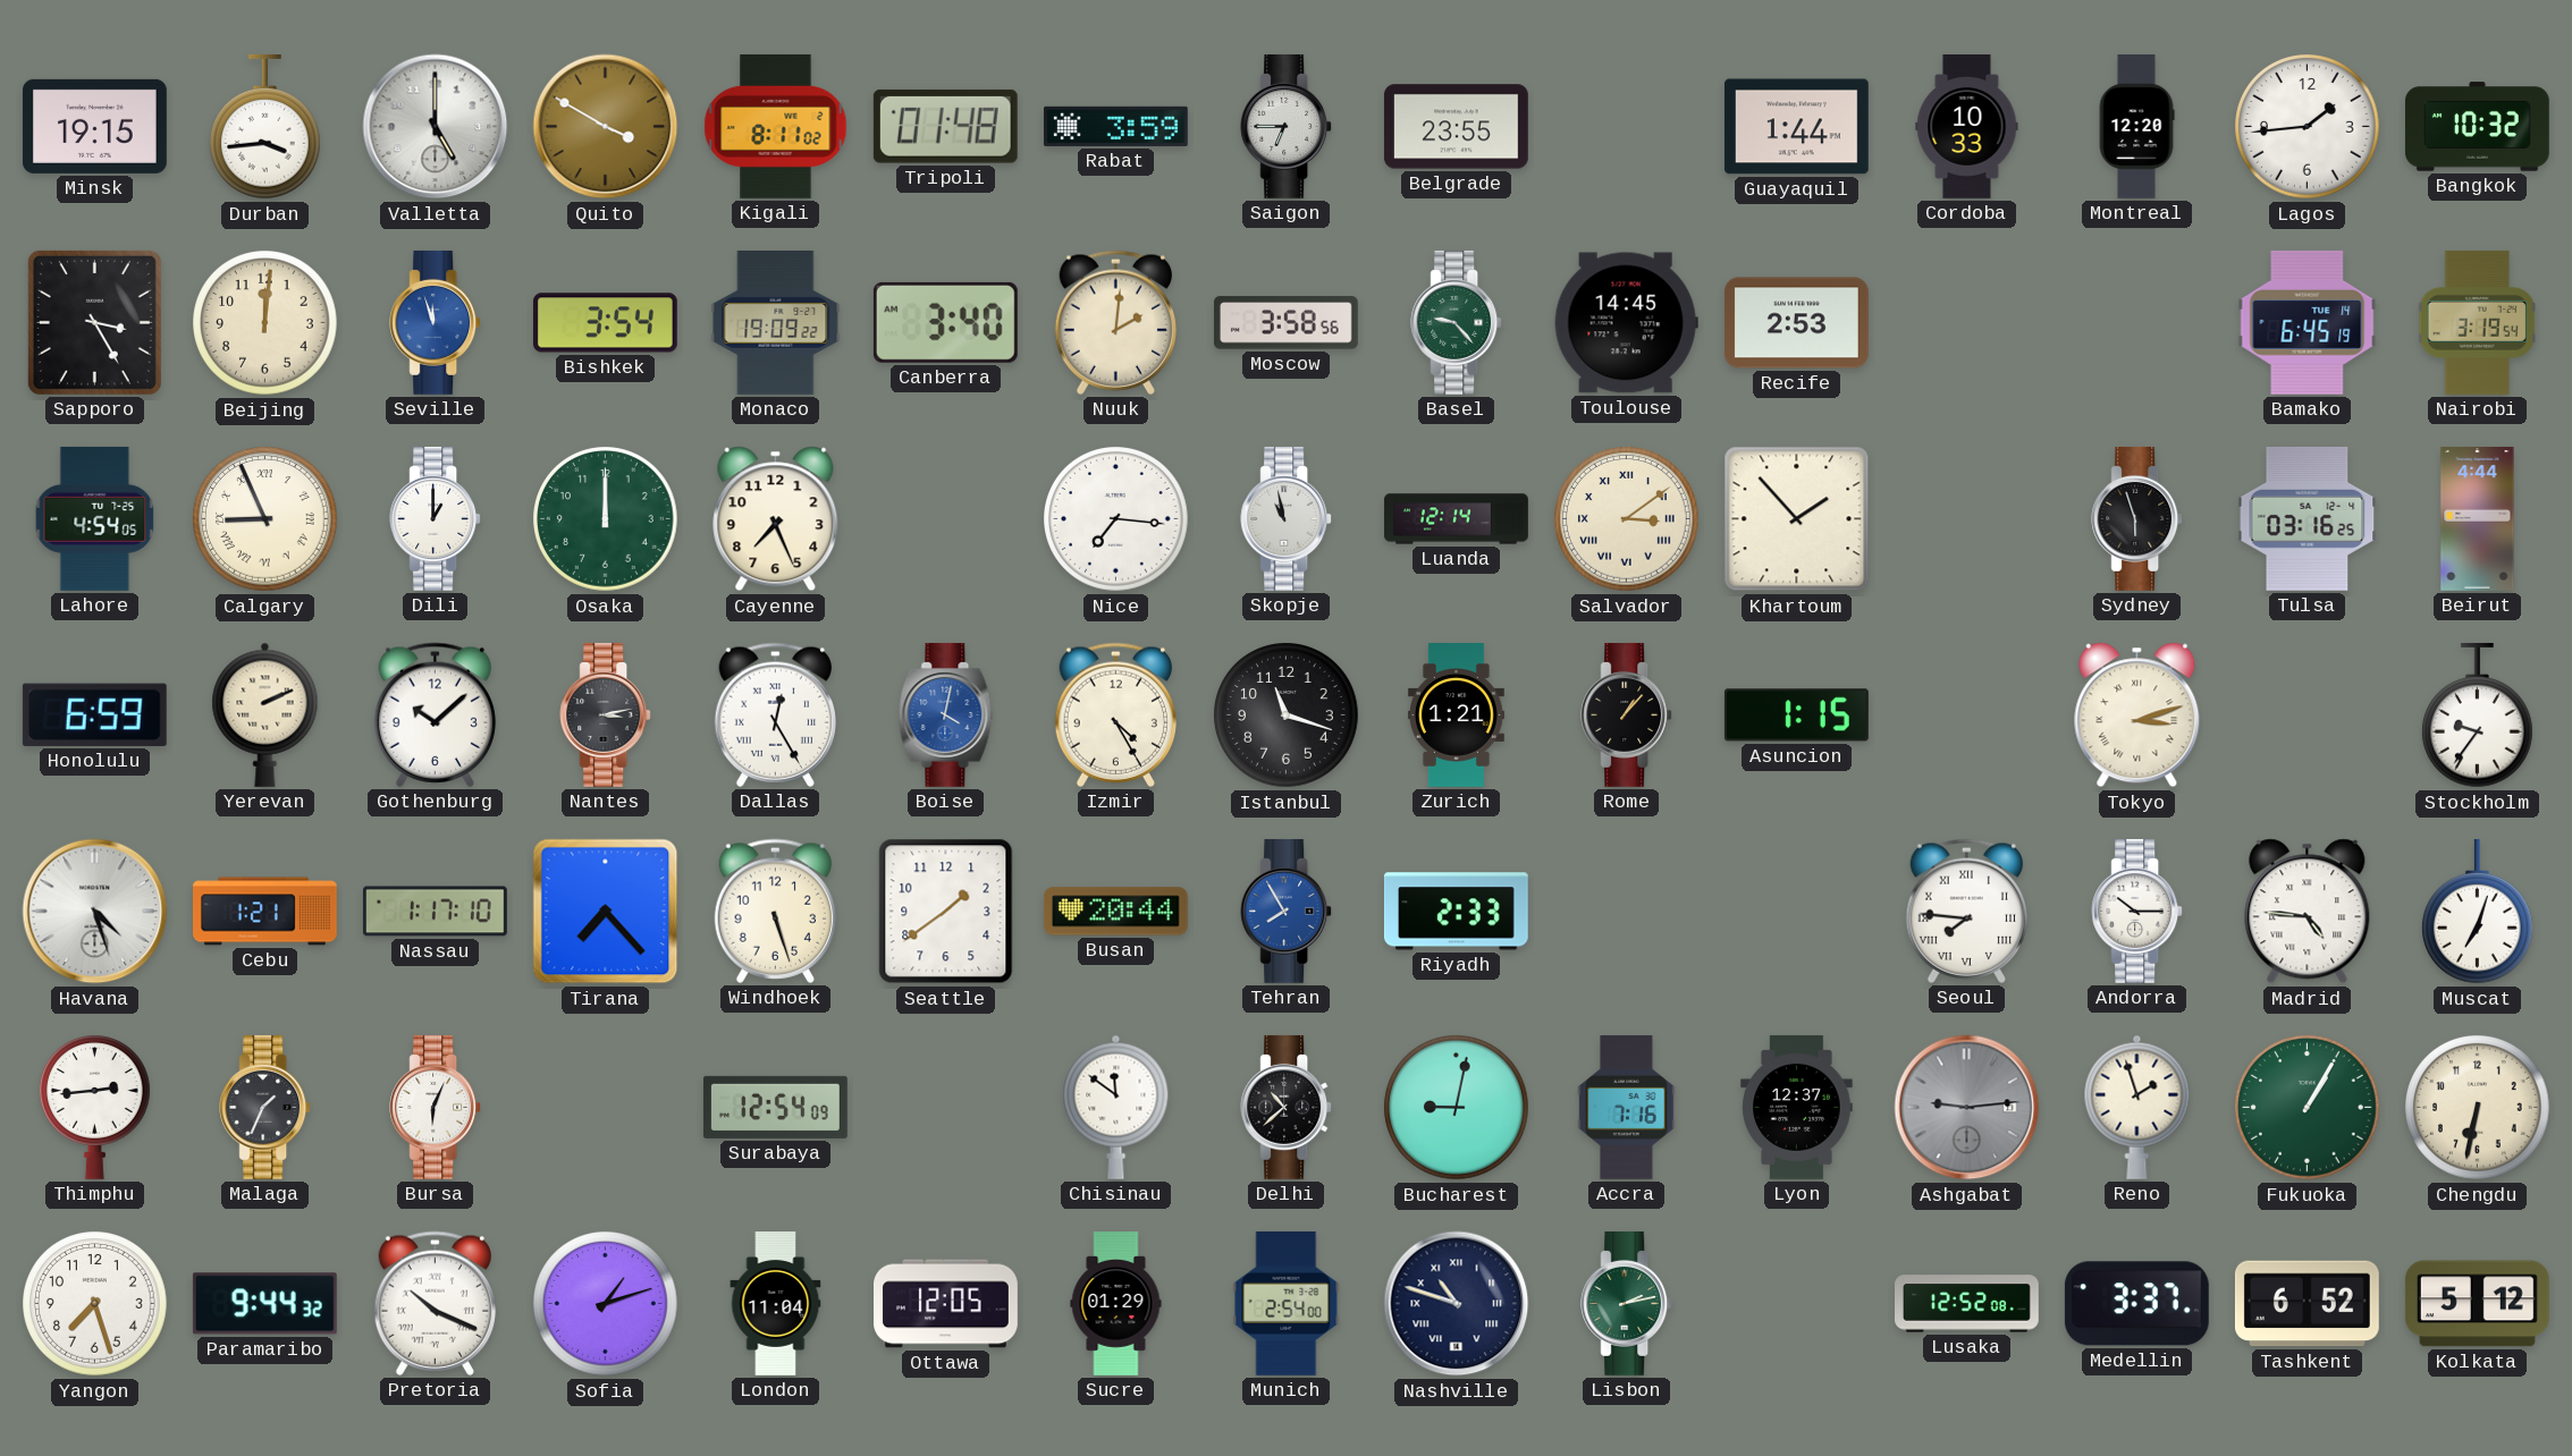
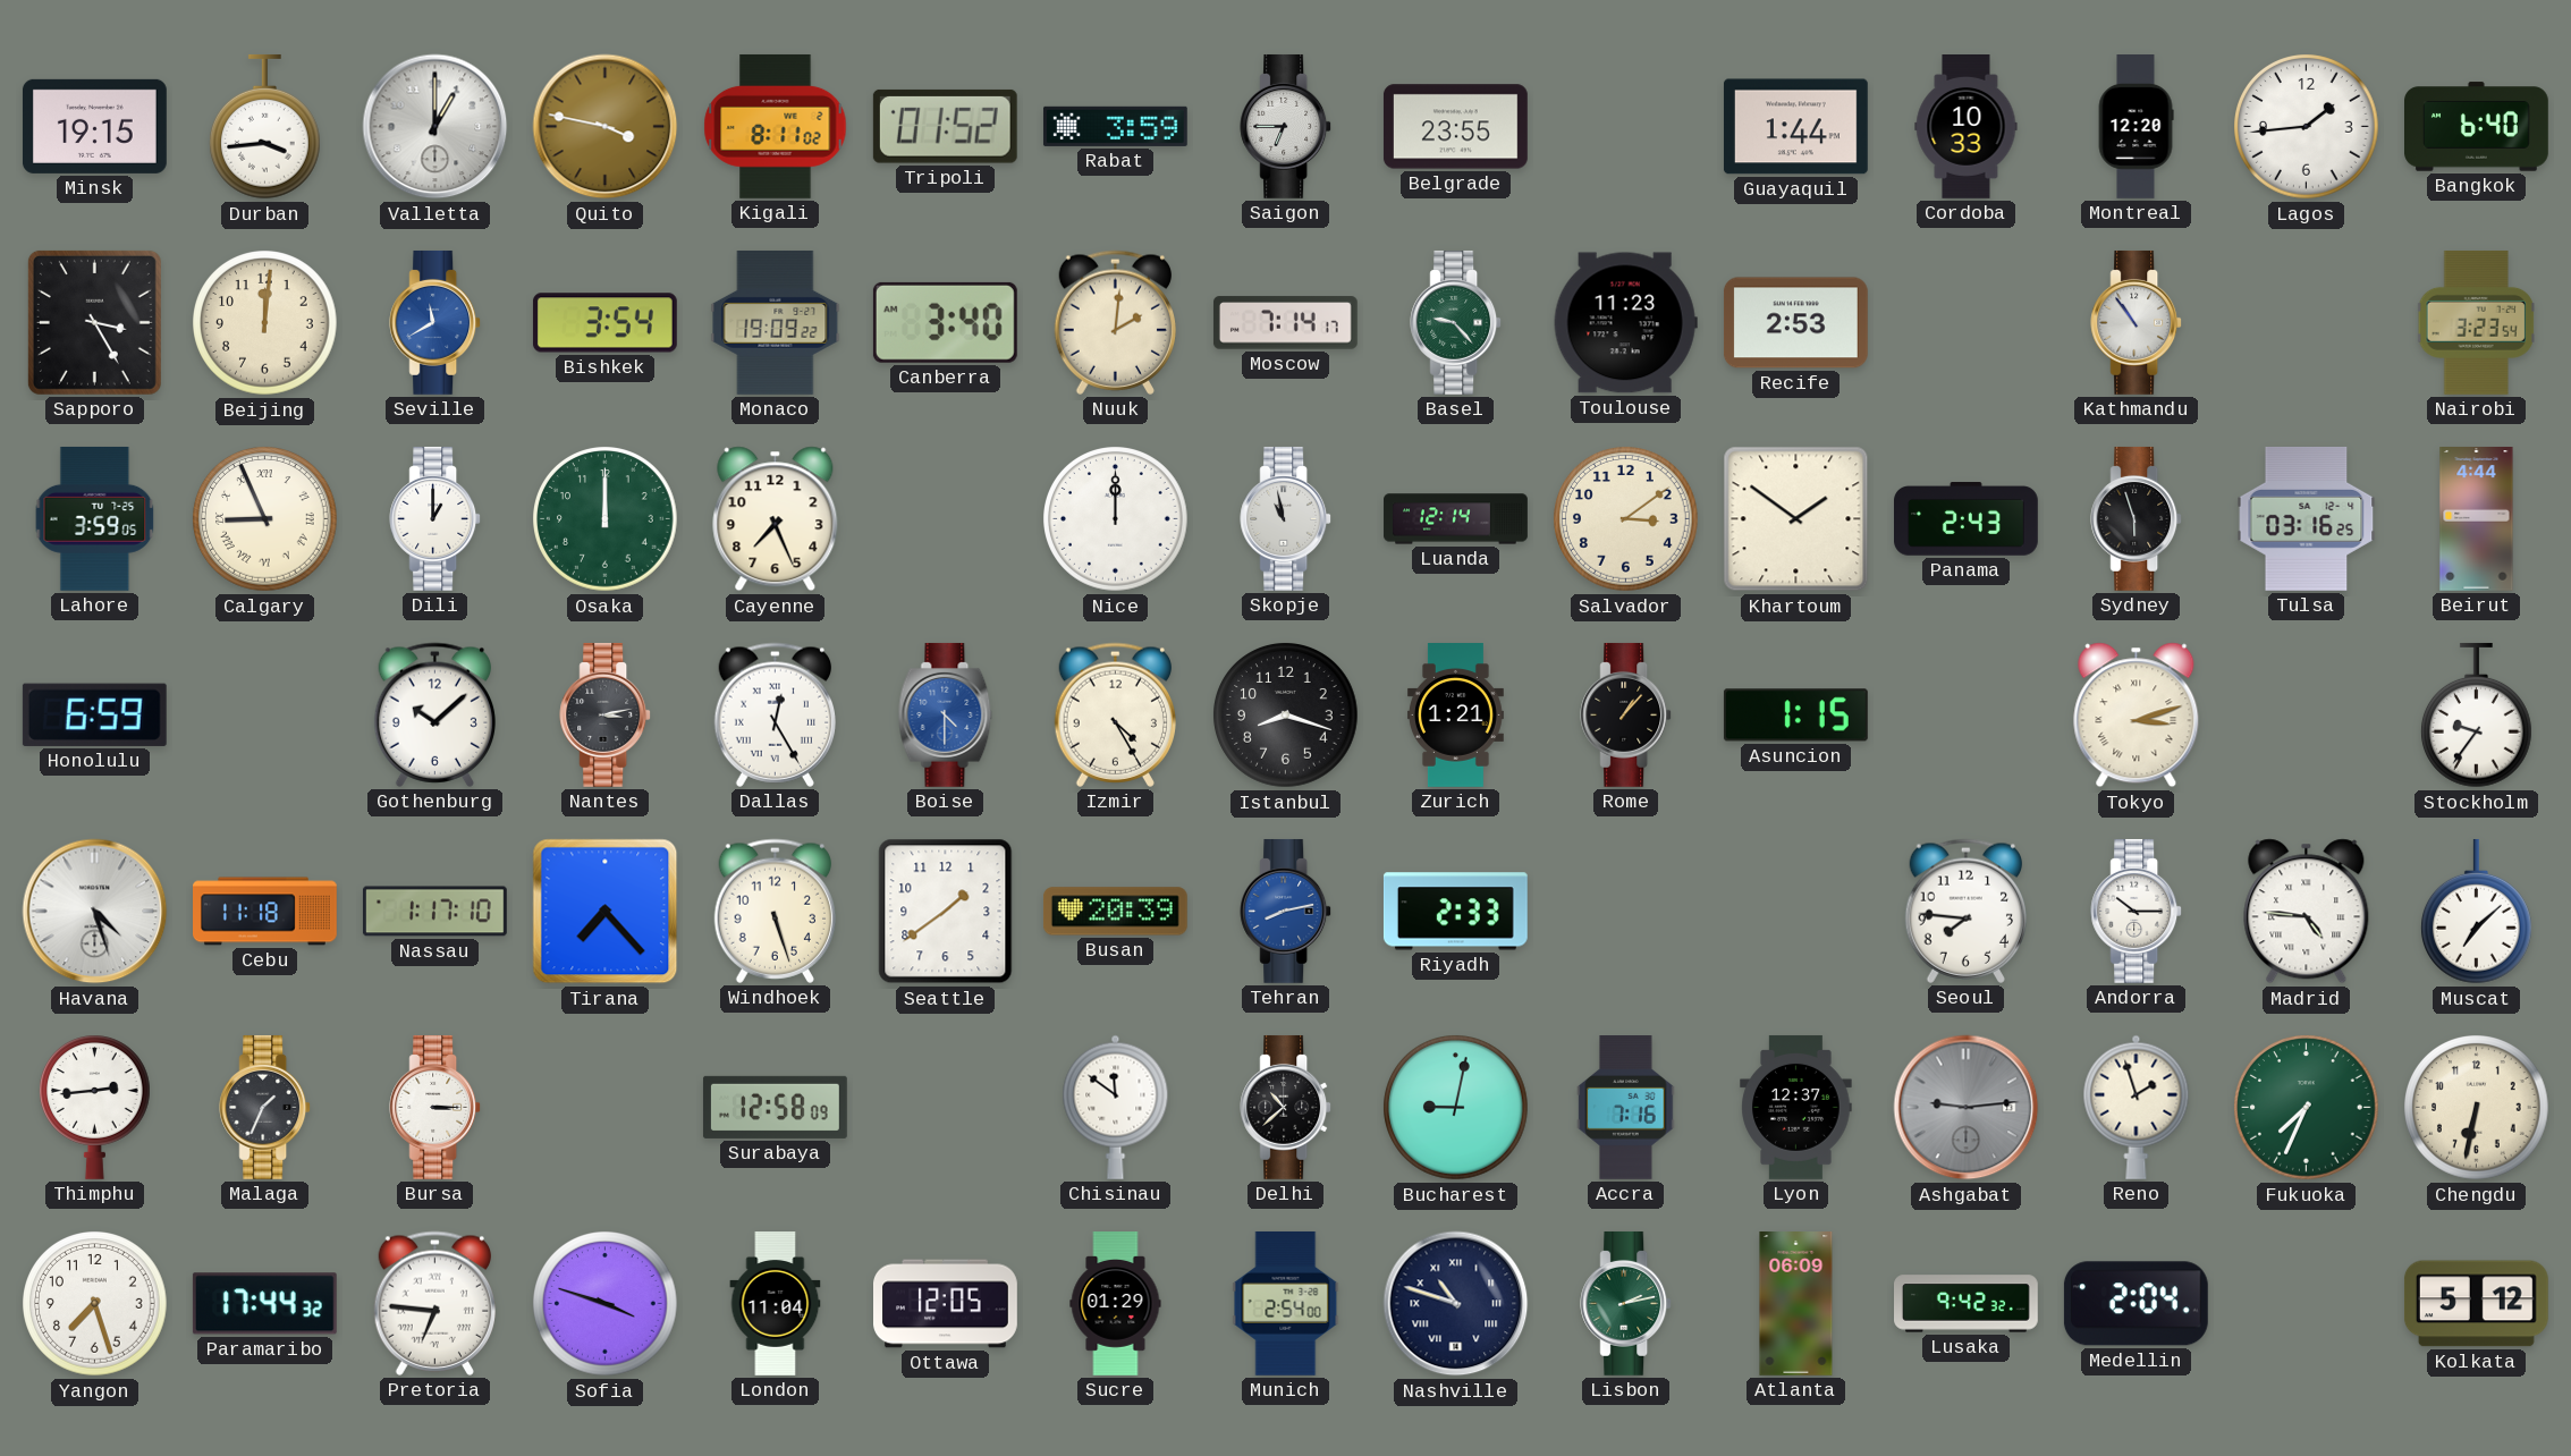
Valletta: 5:00 -> 1:00 (435, 127)
Quito: 3:50 -> 3:47 (606, 127)
Tripoli: 01:48 -> 01:52 (945, 126)
Bangkok: 10:32 -> 6:40 (2477, 127)
Seville: 11:57 -> 11:40 (435, 322)
Moscow: 3:58 -> 7:14 (1285, 323)
Toulouse: 14:45 -> 11:23 (1625, 323)
Kathmandu: none -> 10:54 (2137, 322)
Bamako: 6:45 -> none (2308, 322)
Nairobi: 3:19 -> 3:23 (2476, 322)
Lahore: 4:54 -> 3:59 (95, 518)
Nice: 7:16 -> 12:00 (1116, 519)
Salvador numerals: Roman -> Arabic (1626, 519)
Khartoum: 1:53 -> 1:51 (1796, 519)
Panama: none -> 2:43 (1967, 519)
Yerevan: 2:11 -> none (265, 714)
Boise: 4:02 -> 4:30 (946, 714)
Istanbul: 11:18 -> 8:18 (1286, 716)
Cebu: 1:21 -> 11:18 (265, 912)
Busan: 20:44 -> 20:39 (1115, 912)
Tehran: 7:55 -> 8:13 (1286, 911)
Seoul numerals: Roman -> Arabic (1965, 911)
Muscat: 7:03 -> 7:08 (2476, 912)
Bursa: 6:04 -> 3:15 (435, 1107)
Surabaya: 12:54 -> 12:58 (776, 1107)
Fukuoka: 1:05 -> 7:34 (2307, 1108)
Paramaribo: 9:44 -> 17:44 (264, 1304)
Pretoria: 10:19 -> 6:46 (434, 1303)
Sofia: 1:12 -> 3:48 (606, 1304)
Atlanta: none -> 06:09 (1796, 1304)
Lusaka: 12:52 -> 9:42 (1967, 1304)
Medellin: 3:37 -> 2:04 (2136, 1304)
Tashkent: 6:52 -> none (2307, 1304)
